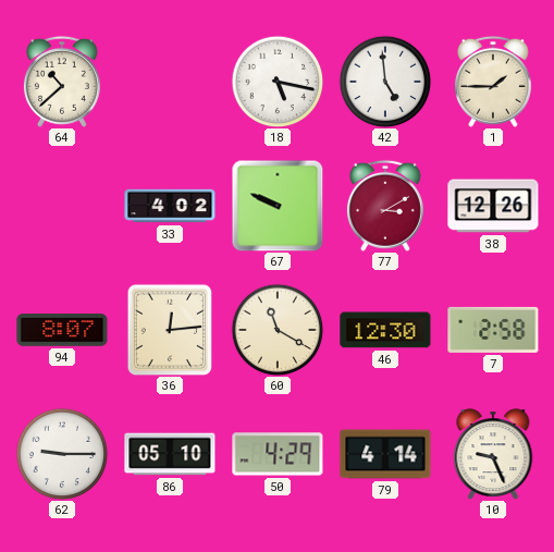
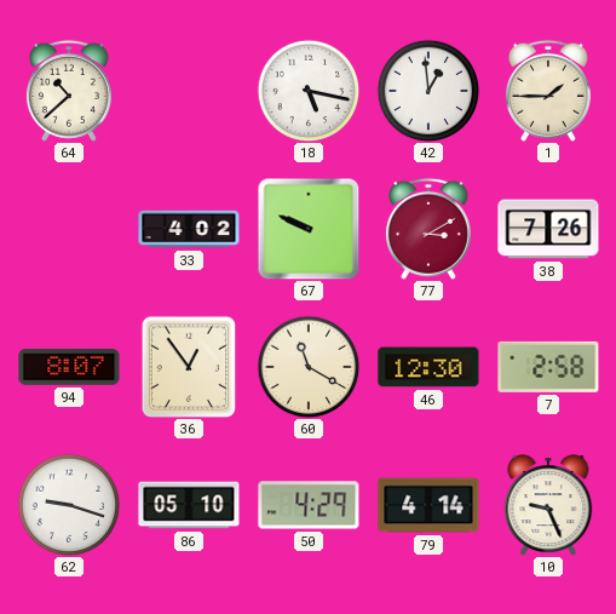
42: 4:59 -> 12:59 (428, 91)
38: 12:26 -> 7:26 (548, 229)
36: 12:14 -> 12:54 (189, 367)
62: 9:15 -> 9:18 (69, 505)
